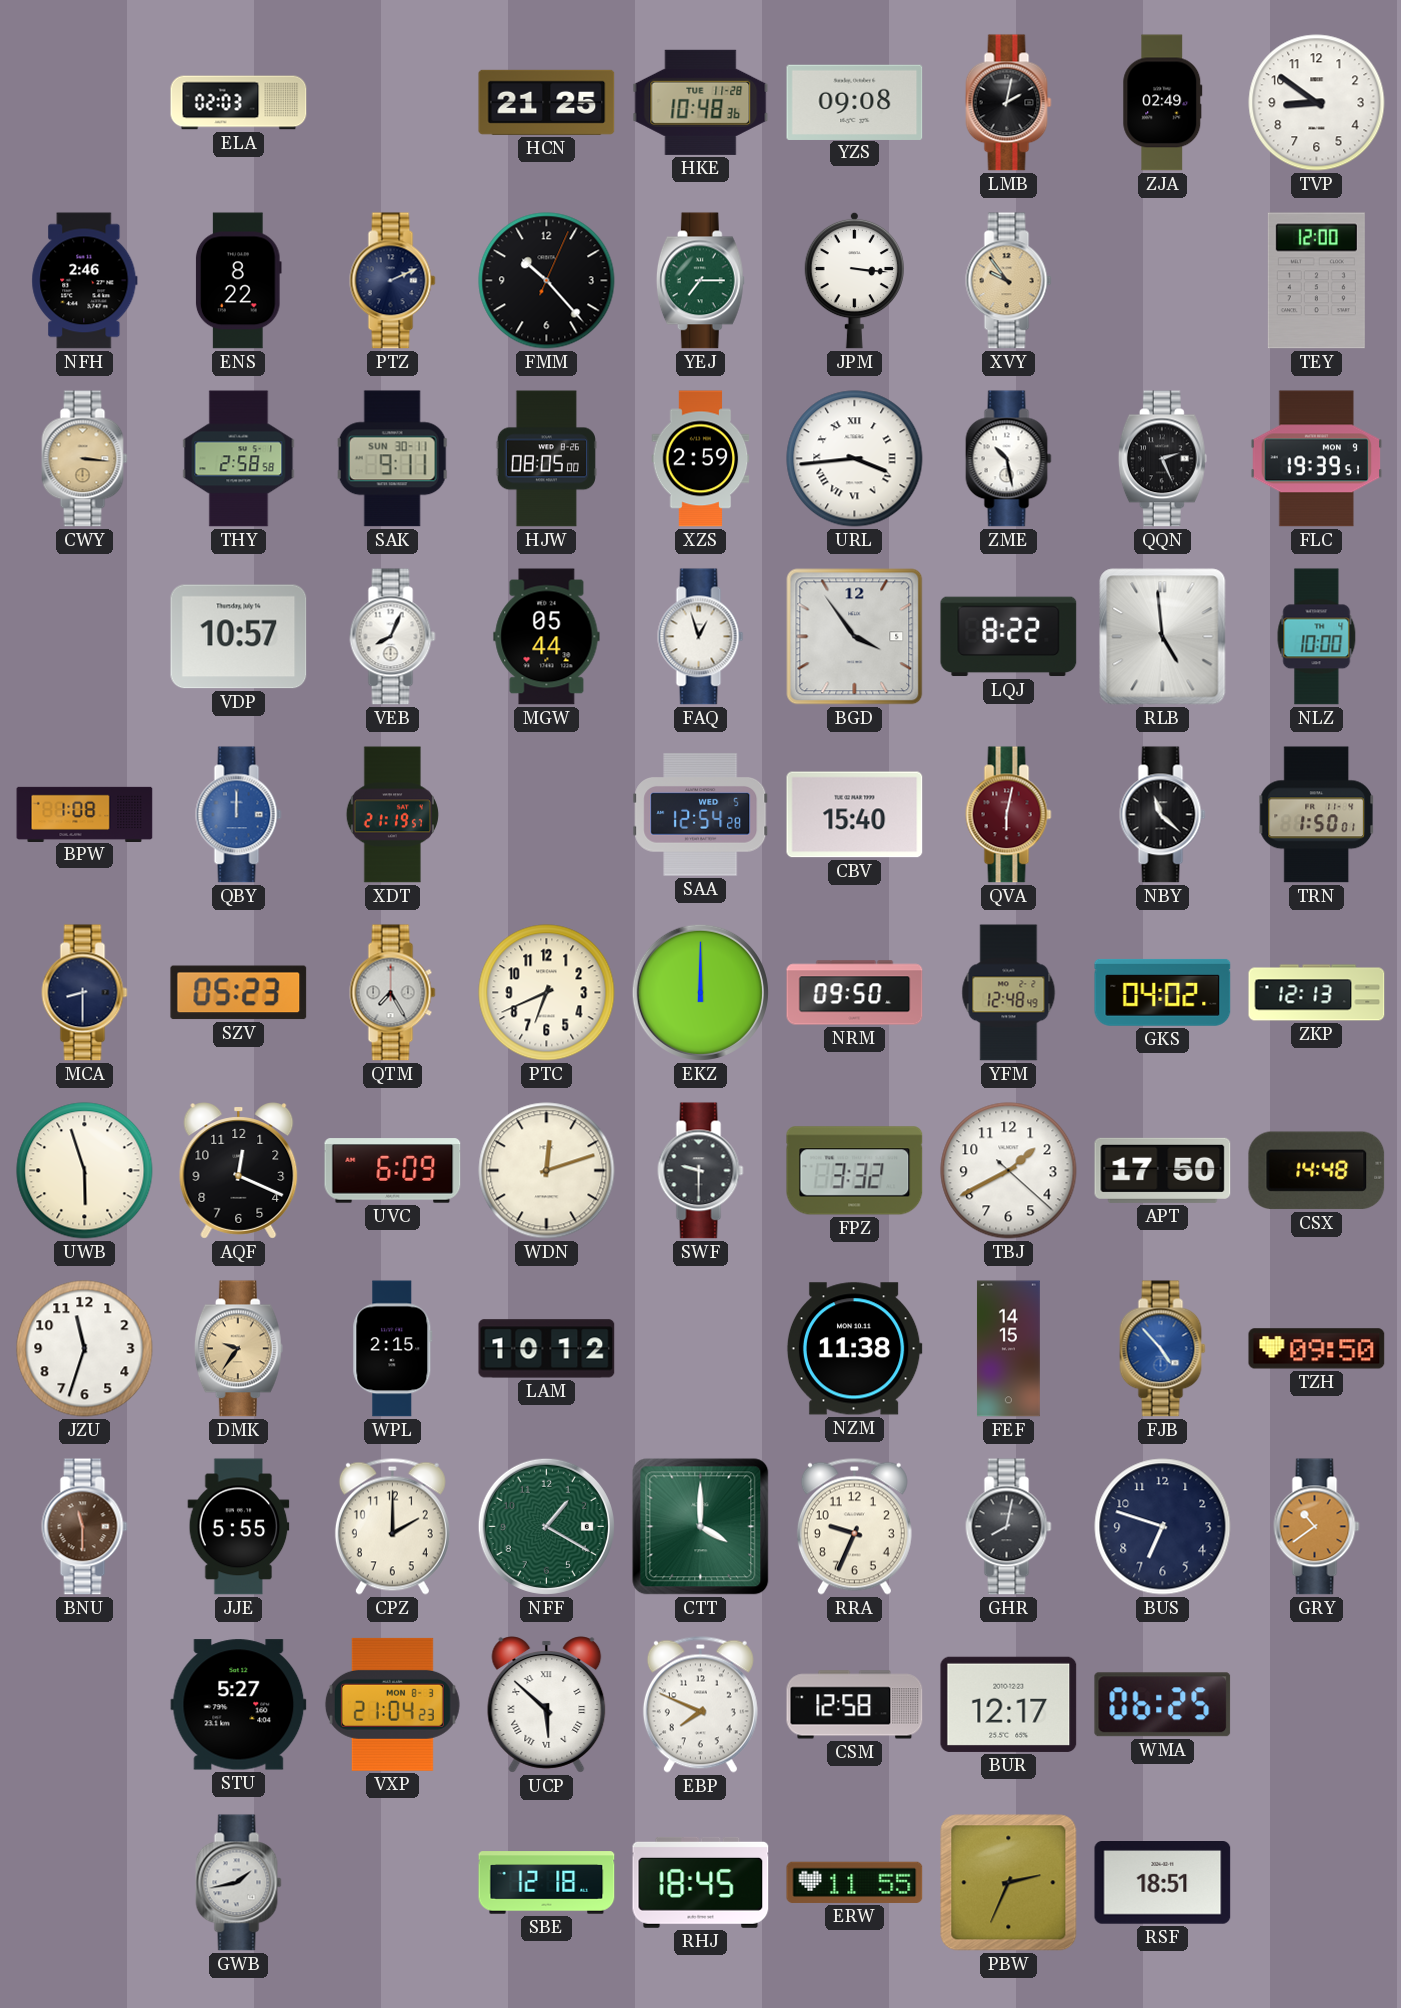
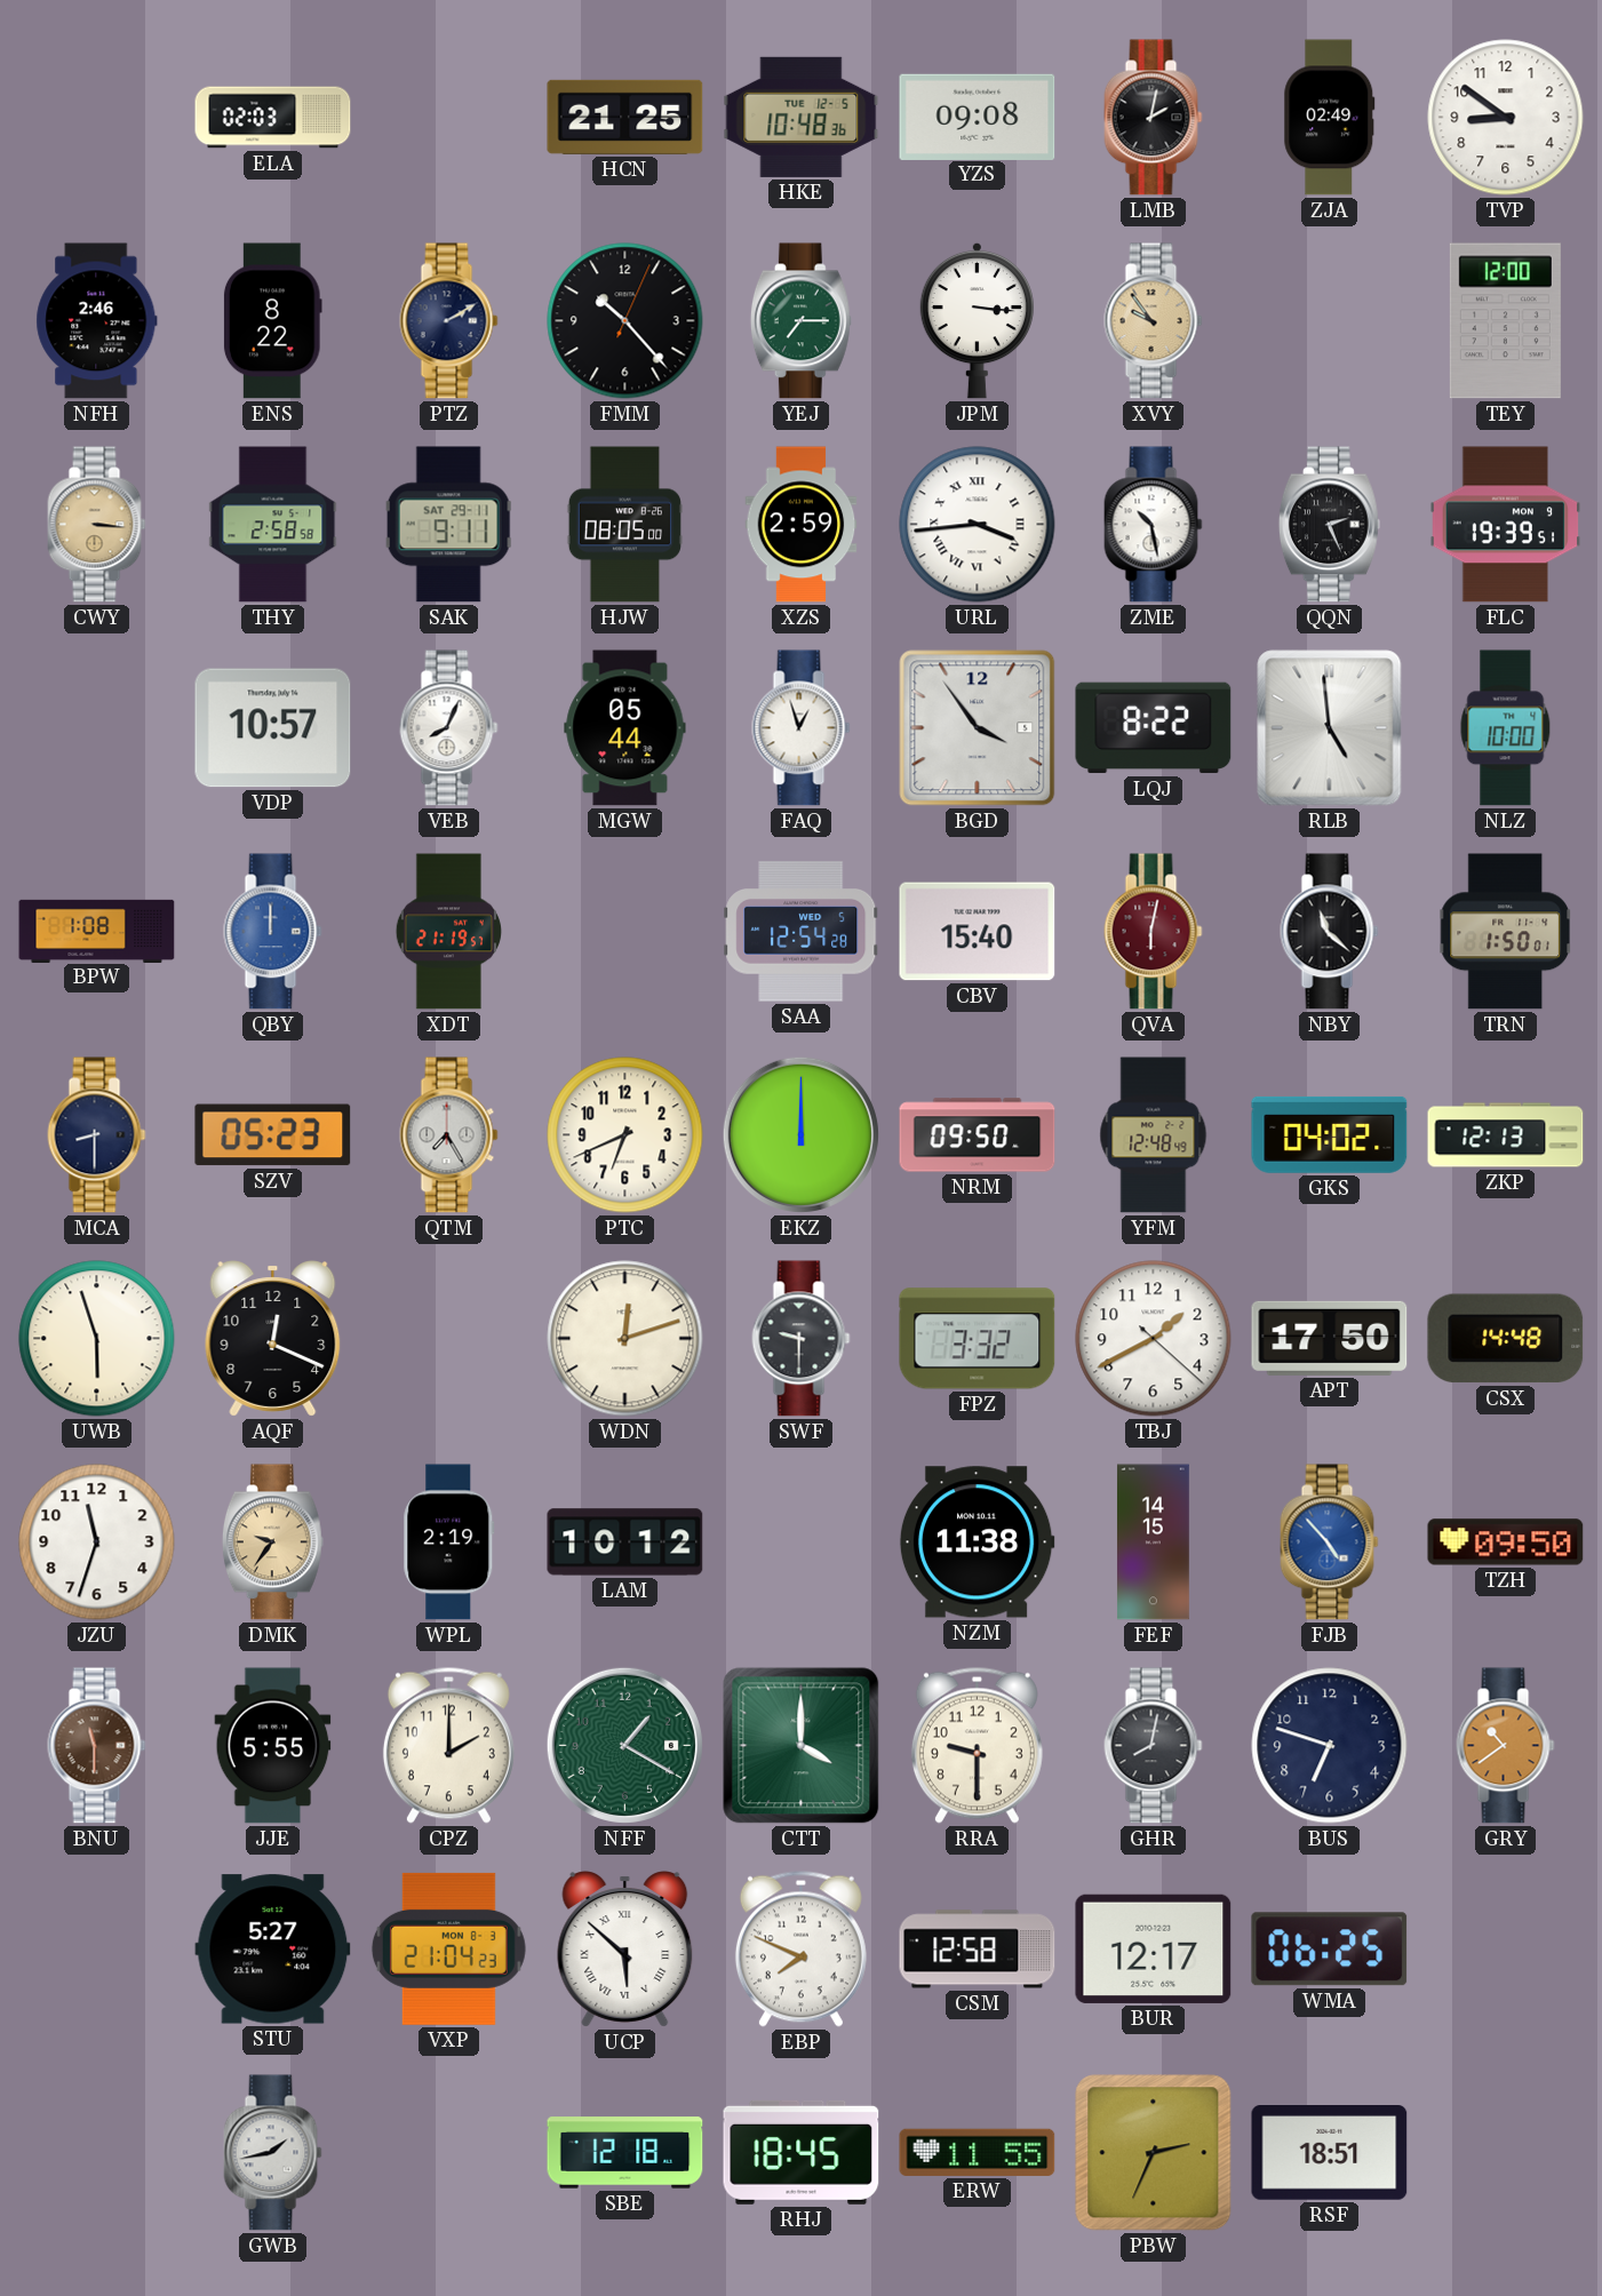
HKE date: TUE 11-28 -> TUE 12-5 (802, 117)
PTZ: 2:11 -> 2:10 (449, 321)
SAK date: SUN 30-11 -> SAT 29-11 (449, 525)
UVC: 6:09 -> none (393, 1171)
WPL: 2:15 -> 2:19 (449, 1542)
RRA: 9:34 -> 9:30 (977, 1745)
